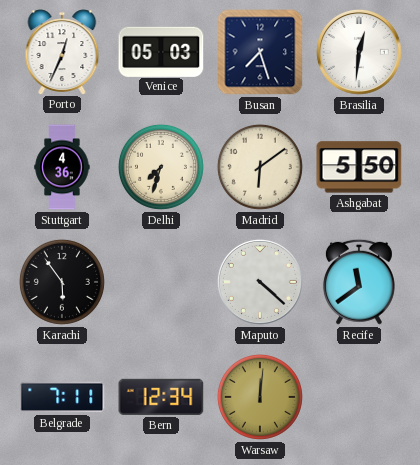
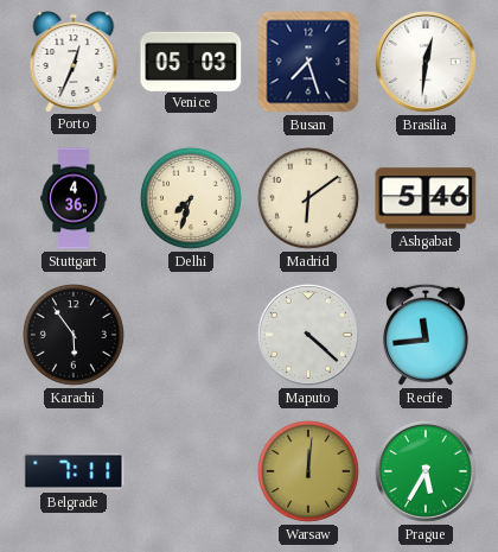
Ashgabat: 5:50 -> 5:46 (426, 198)
Recife: 11:39 -> 11:44 (426, 335)
Bern: 12:34 -> none (161, 397)
Prague: none -> 5:35 (426, 471)
